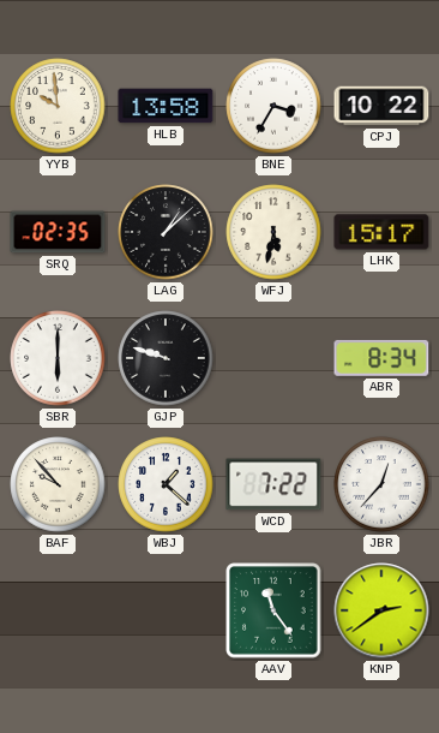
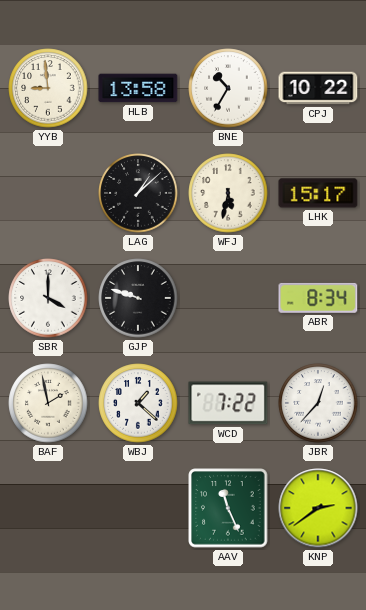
YYB: 9:59 -> 8:59 (48, 88)
BNE: 3:35 -> 10:35 (228, 88)
SRQ: 02:35 -> none (58, 232)
SBR: 6:00 -> 4:00 (48, 298)
BAF: 9:53 -> 1:58 (48, 403)
AAV: 11:24 -> 11:26 (228, 508)
